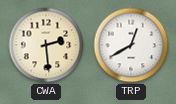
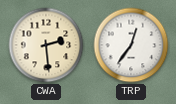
TRP: 12:40 -> 12:36 (131, 45)
